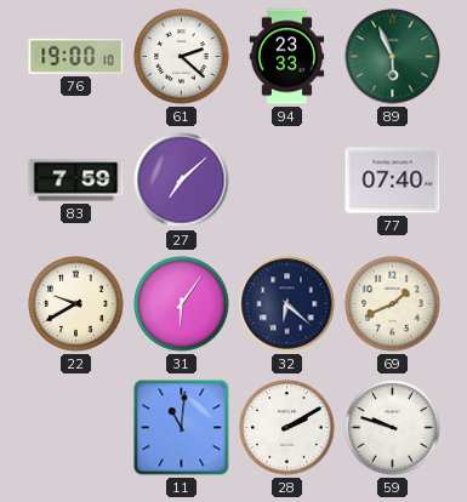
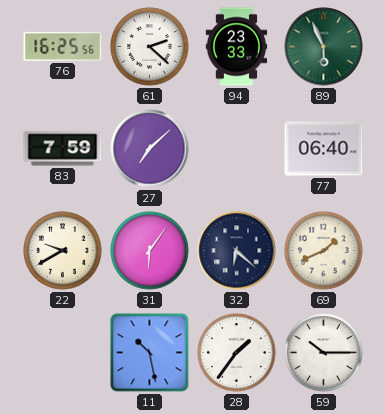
76: 19:00 -> 16:25 (63, 46)
77: 07:40 -> 06:40 (324, 149)
11: 11:01 -> 10:28 (150, 353)
28: 2:10 -> 1:36 (237, 353)
59: 9:48 -> 10:15 (324, 353)
